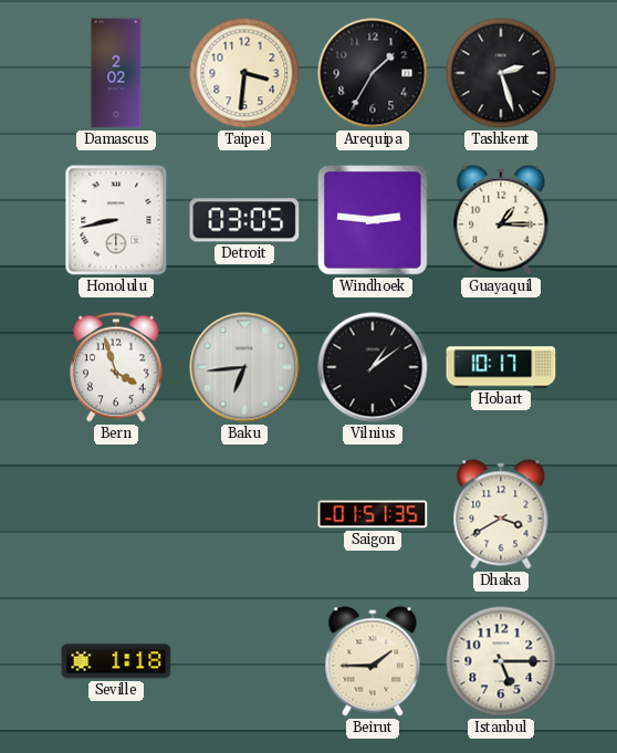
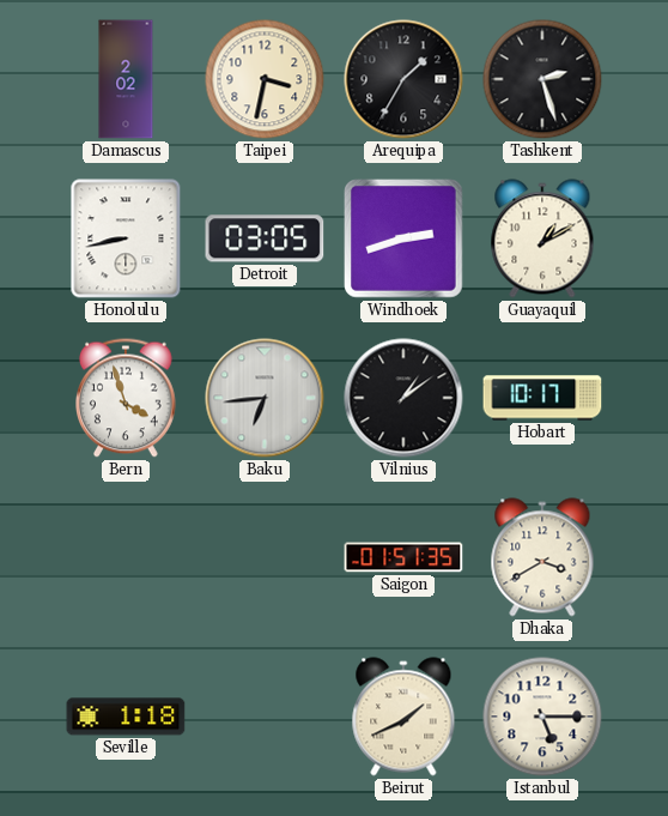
Taipei: 3:31 -> 3:32 (265, 79)
Windhoek: 2:46 -> 2:42 (405, 240)
Guayaquil: 1:15 -> 1:10 (542, 238)
Beirut: 1:45 -> 1:41 (403, 717)
